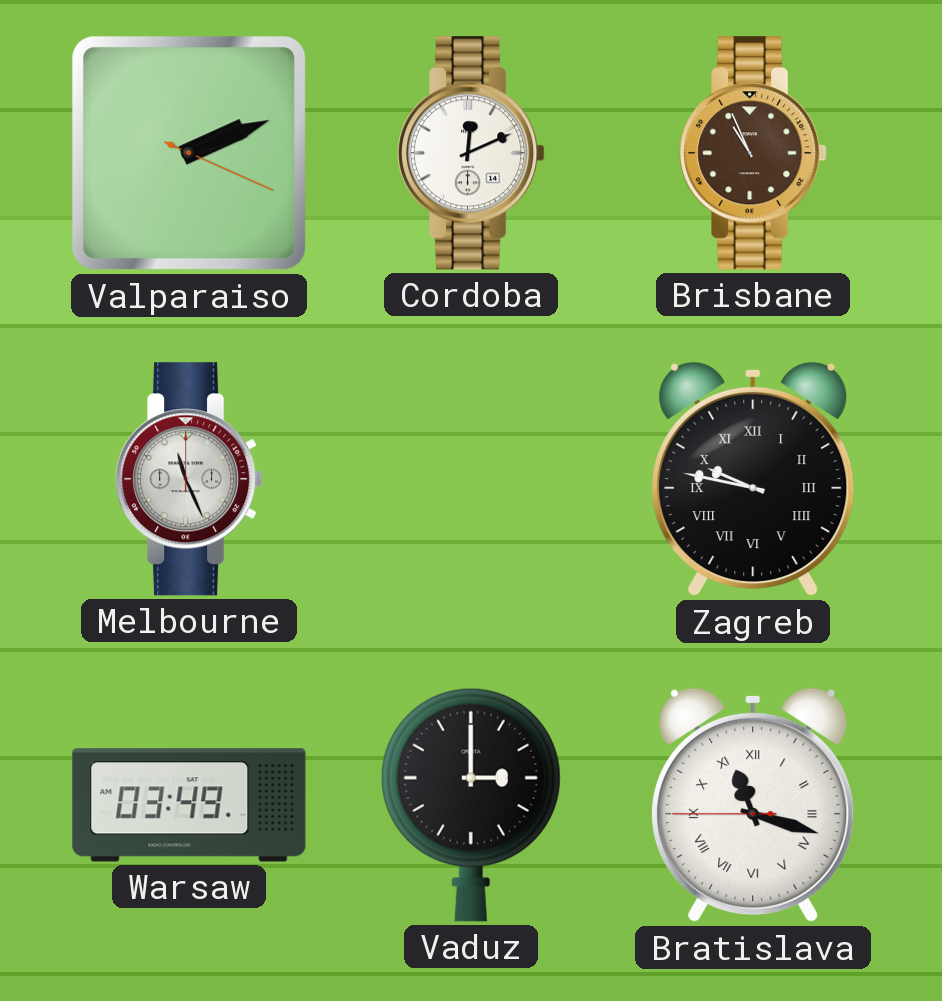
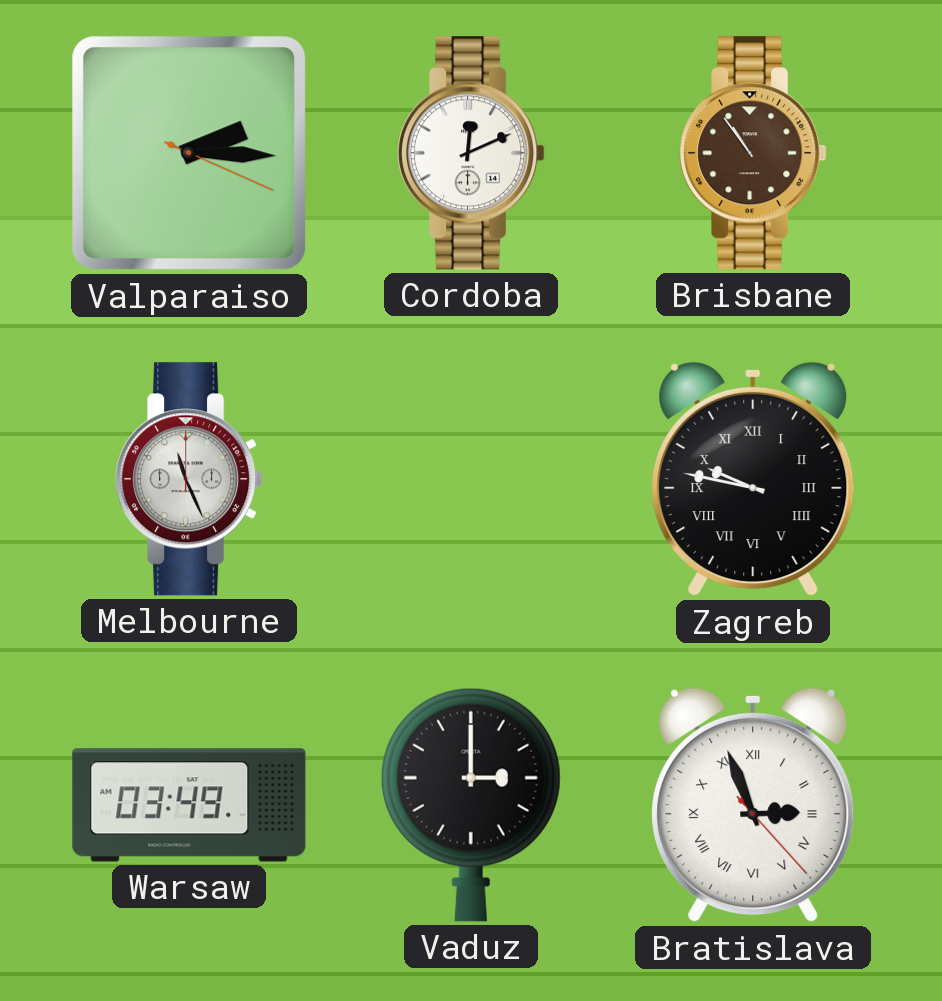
Valparaiso: 2:11 -> 2:15 (189, 153)
Brisbane: 10:56 -> 10:54 (753, 153)
Bratislava: 11:17 -> 2:56 (753, 805)
